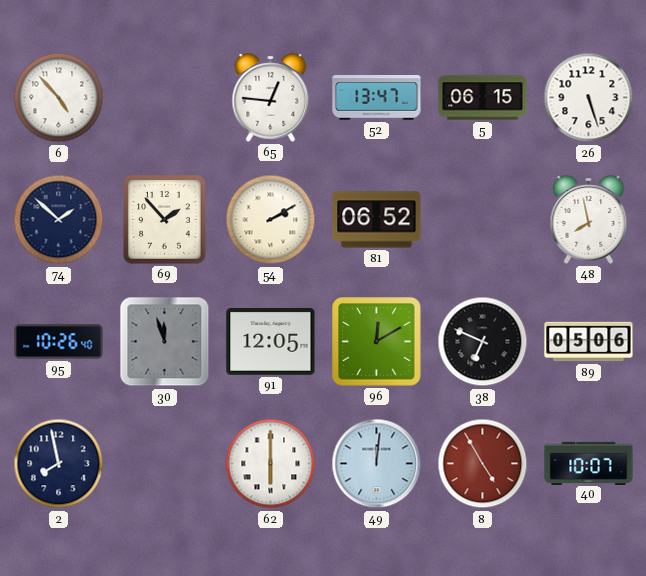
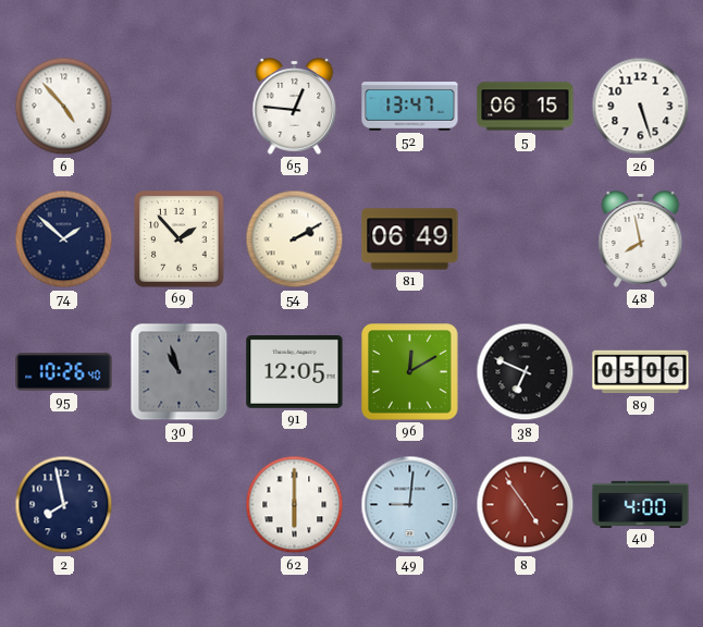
81: 06:52 -> 06:49 (410, 239)
30: 11:57 -> 10:57 (180, 372)
49: 12:01 -> 9:01 (410, 505)
8: 4:55 -> 4:54 (526, 505)
40: 10:07 -> 4:00 (641, 504)
